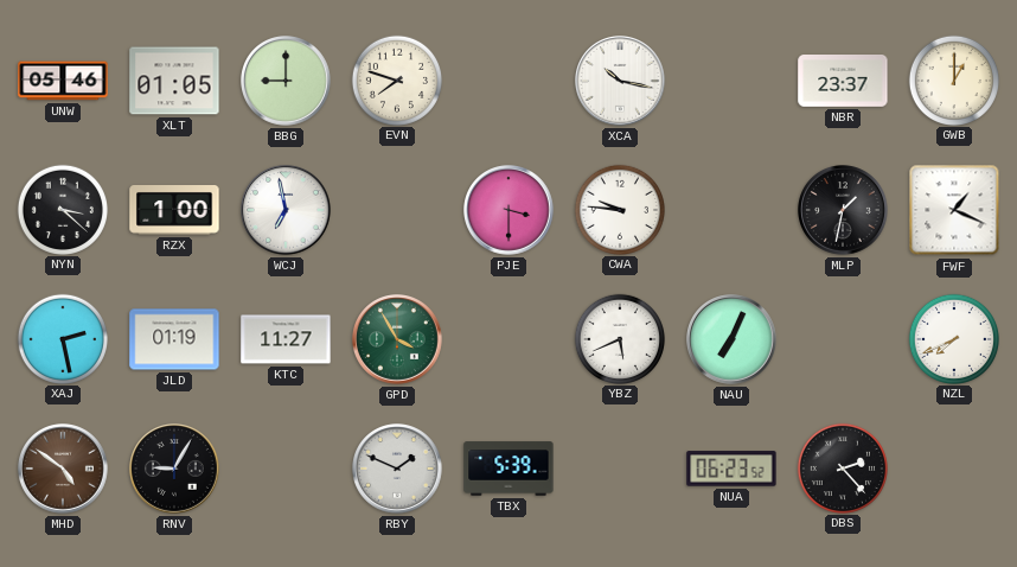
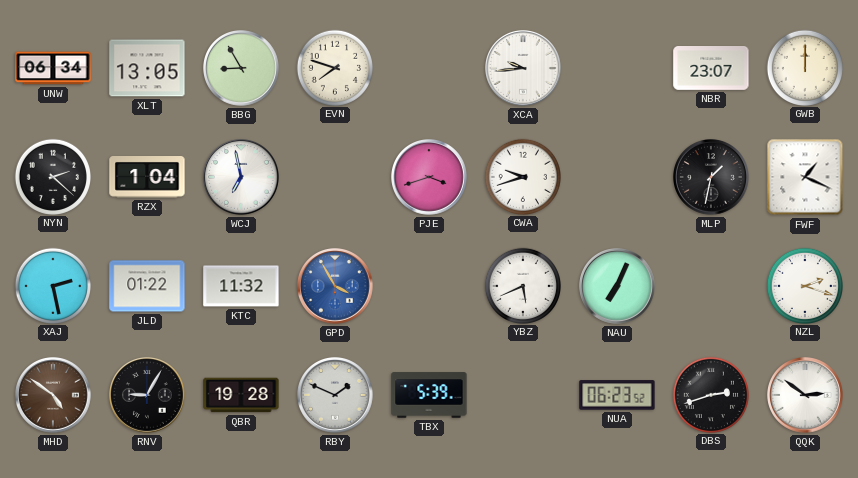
UNW: 05:46 -> 06:34 (53, 68)
XLT: 01:05 -> 13:05 (147, 68)
BBG: 9:00 -> 8:55 (242, 69)
XCA: 10:17 -> 9:44 (524, 69)
NBR: 23:37 -> 23:07 (711, 69)
GWB: 1:00 -> 12:00 (804, 67)
NYN: 3:22 -> 2:22 (52, 176)
RZX: 1:00 -> 1:04 (147, 178)
PJE: 3:30 -> 3:42 (430, 178)
CWA: 9:46 -> 9:42 (522, 176)
JLD: 01:19 -> 01:22 (147, 286)
KTC: 11:27 -> 11:32 (241, 286)
GPD dial: green -> blue (336, 287)
NZL: 7:41 -> 2:18 (804, 285)
QBR: none -> 19:28 (241, 395)
DBS: 2:23 -> 2:42 (710, 394)
QQK: none -> 2:51 (806, 396)
